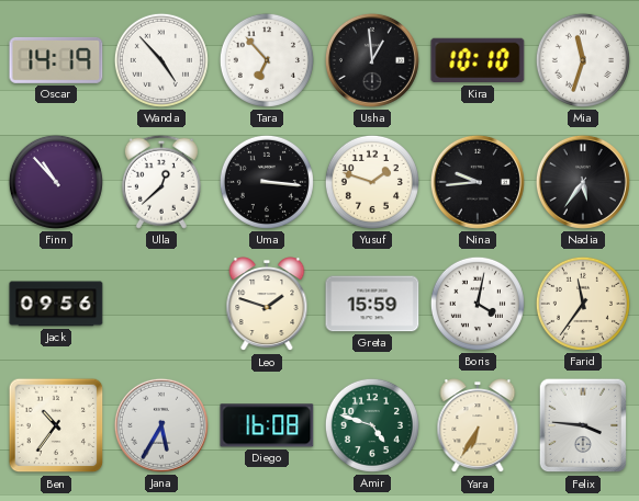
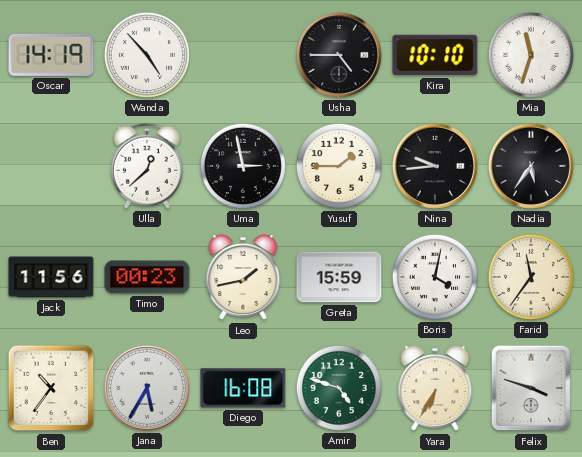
Tara: 6:53 -> none (267, 60)
Usha: 12:59 -> 4:45 (339, 55)
Finn: 10:53 -> none (56, 182)
Uma: 3:16 -> 2:58 (243, 166)
Yusuf: 1:48 -> 1:45 (339, 166)
Jack: 09:56 -> 11:56 (51, 277)
Timo: none -> 00:23 (147, 277)
Leo: 1:48 -> 1:43 (243, 278)
Felix: 3:46 -> 3:48 (531, 388)
